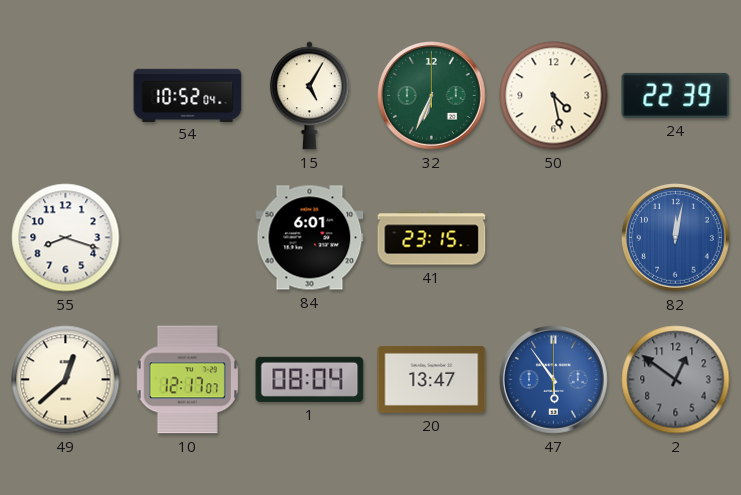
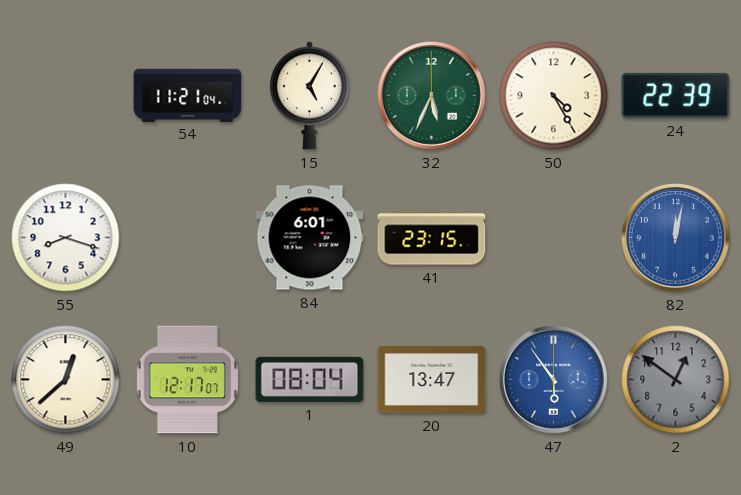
54: 10:52 -> 11:21 (188, 95)
32: 6:34 -> 5:34 (432, 96)
50: 4:28 -> 4:25 (554, 96)
